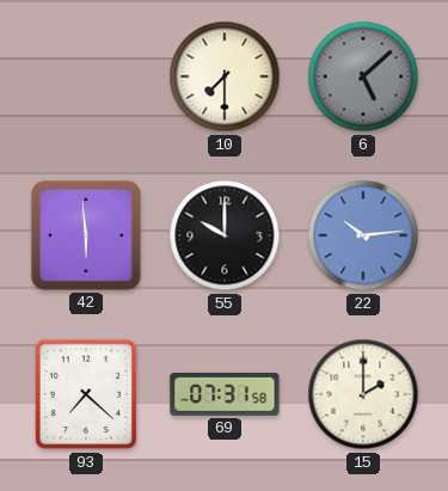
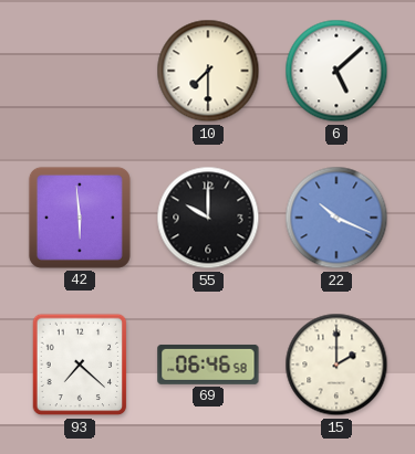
6 dial: grey -> white (336, 71)
22: 10:14 -> 10:19 (336, 218)
69: 07:31 -> 06:46 (208, 365)
